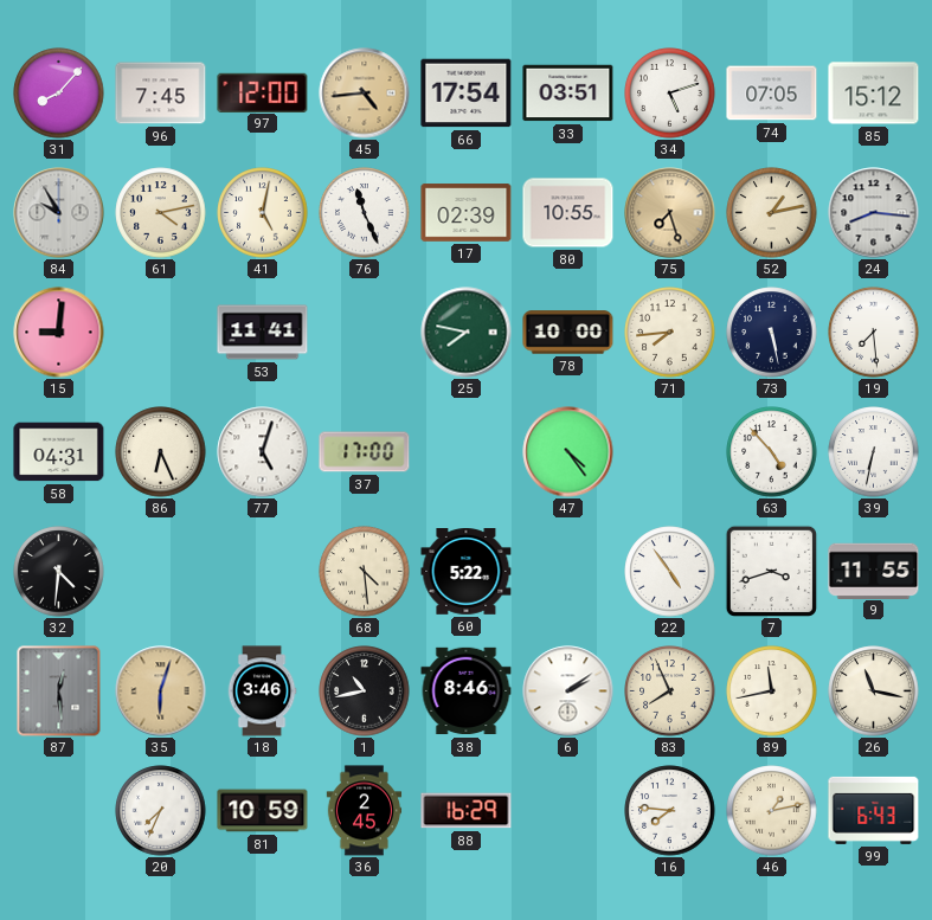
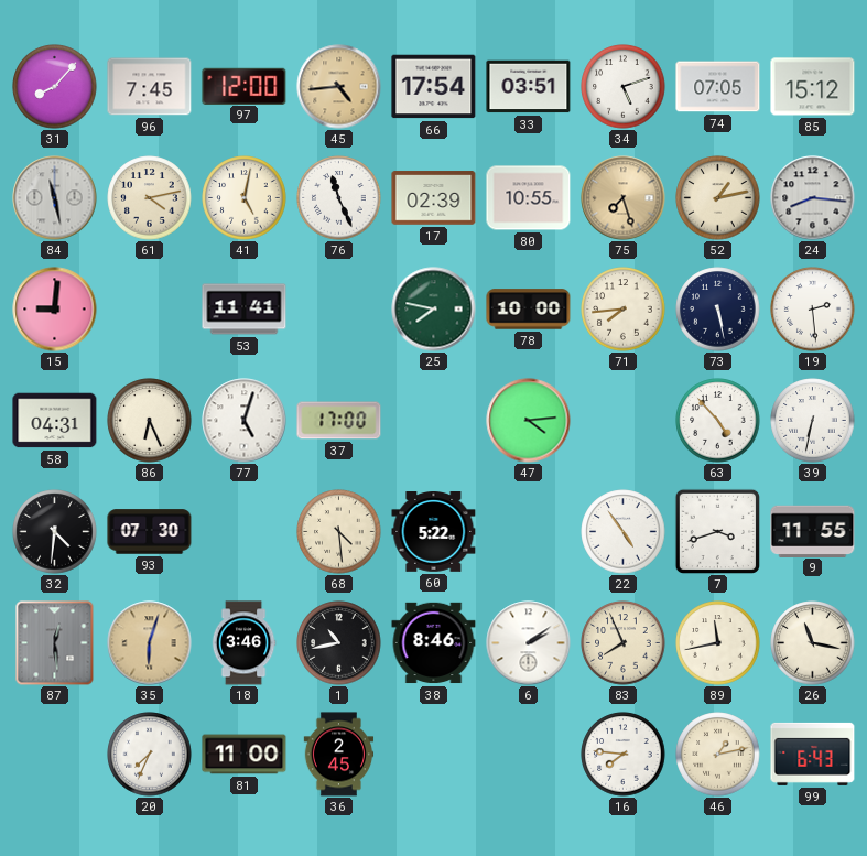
84: 9:55 -> 11:28 (55, 198)
19: 7:29 -> 2:29 (813, 310)
47: 4:24 -> 4:14 (529, 421)
93: none -> 07:30 (150, 532)
81: 10:59 -> 11:00 (245, 755)
88: 16:29 -> none (467, 811)
